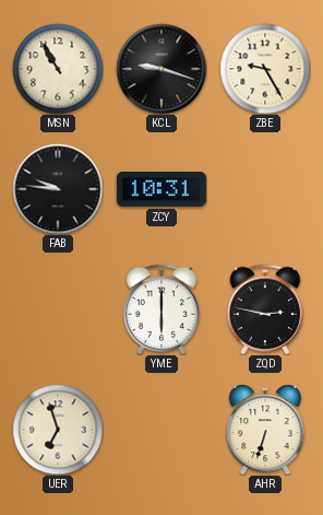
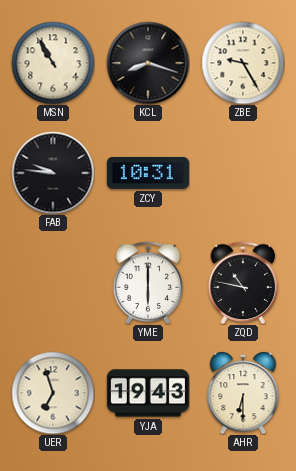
KCL: 9:18 -> 8:18 (148, 63)
ZQD: 2:47 -> 10:47 (243, 283)
YJA: none -> 19:43 (148, 393)
AHR: 6:33 -> 6:30 (243, 393)
